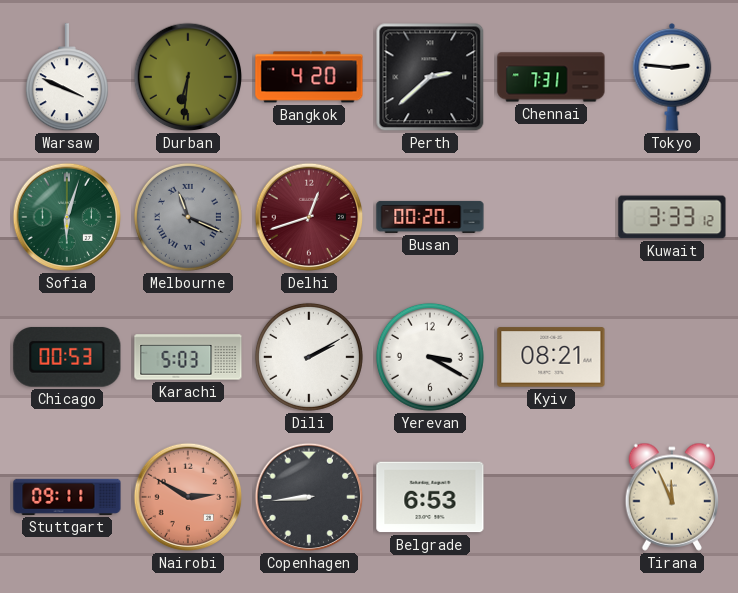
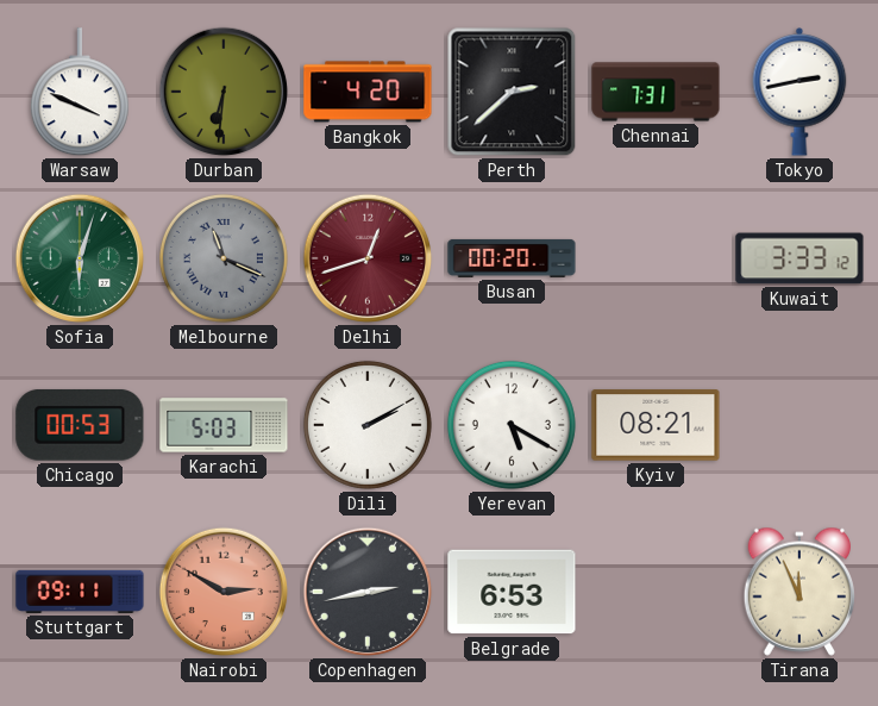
Tokyo: 2:46 -> 2:43 (799, 93)
Yerevan: 3:20 -> 5:20 (512, 425)
Copenhagen: 8:44 -> 2:43 (368, 592)
